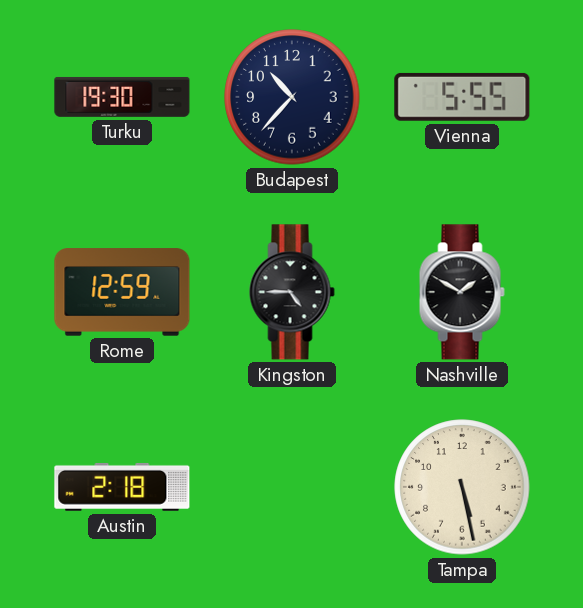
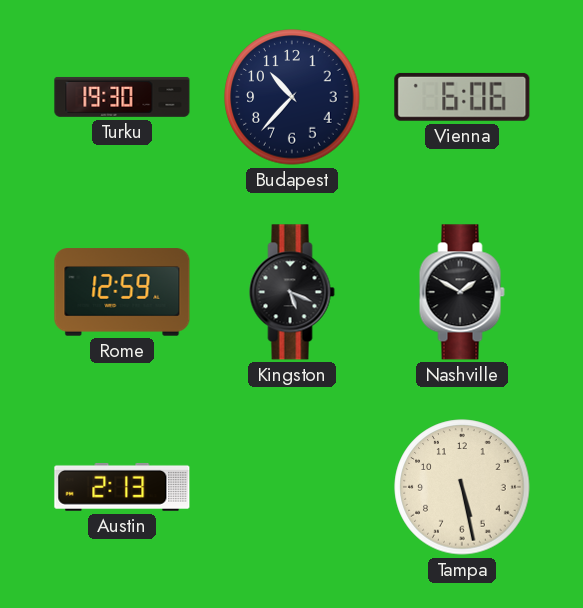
Vienna: 5:55 -> 6:06 (462, 97)
Kingston: 4:45 -> 5:19 (292, 292)
Austin: 2:18 -> 2:13 (122, 487)
